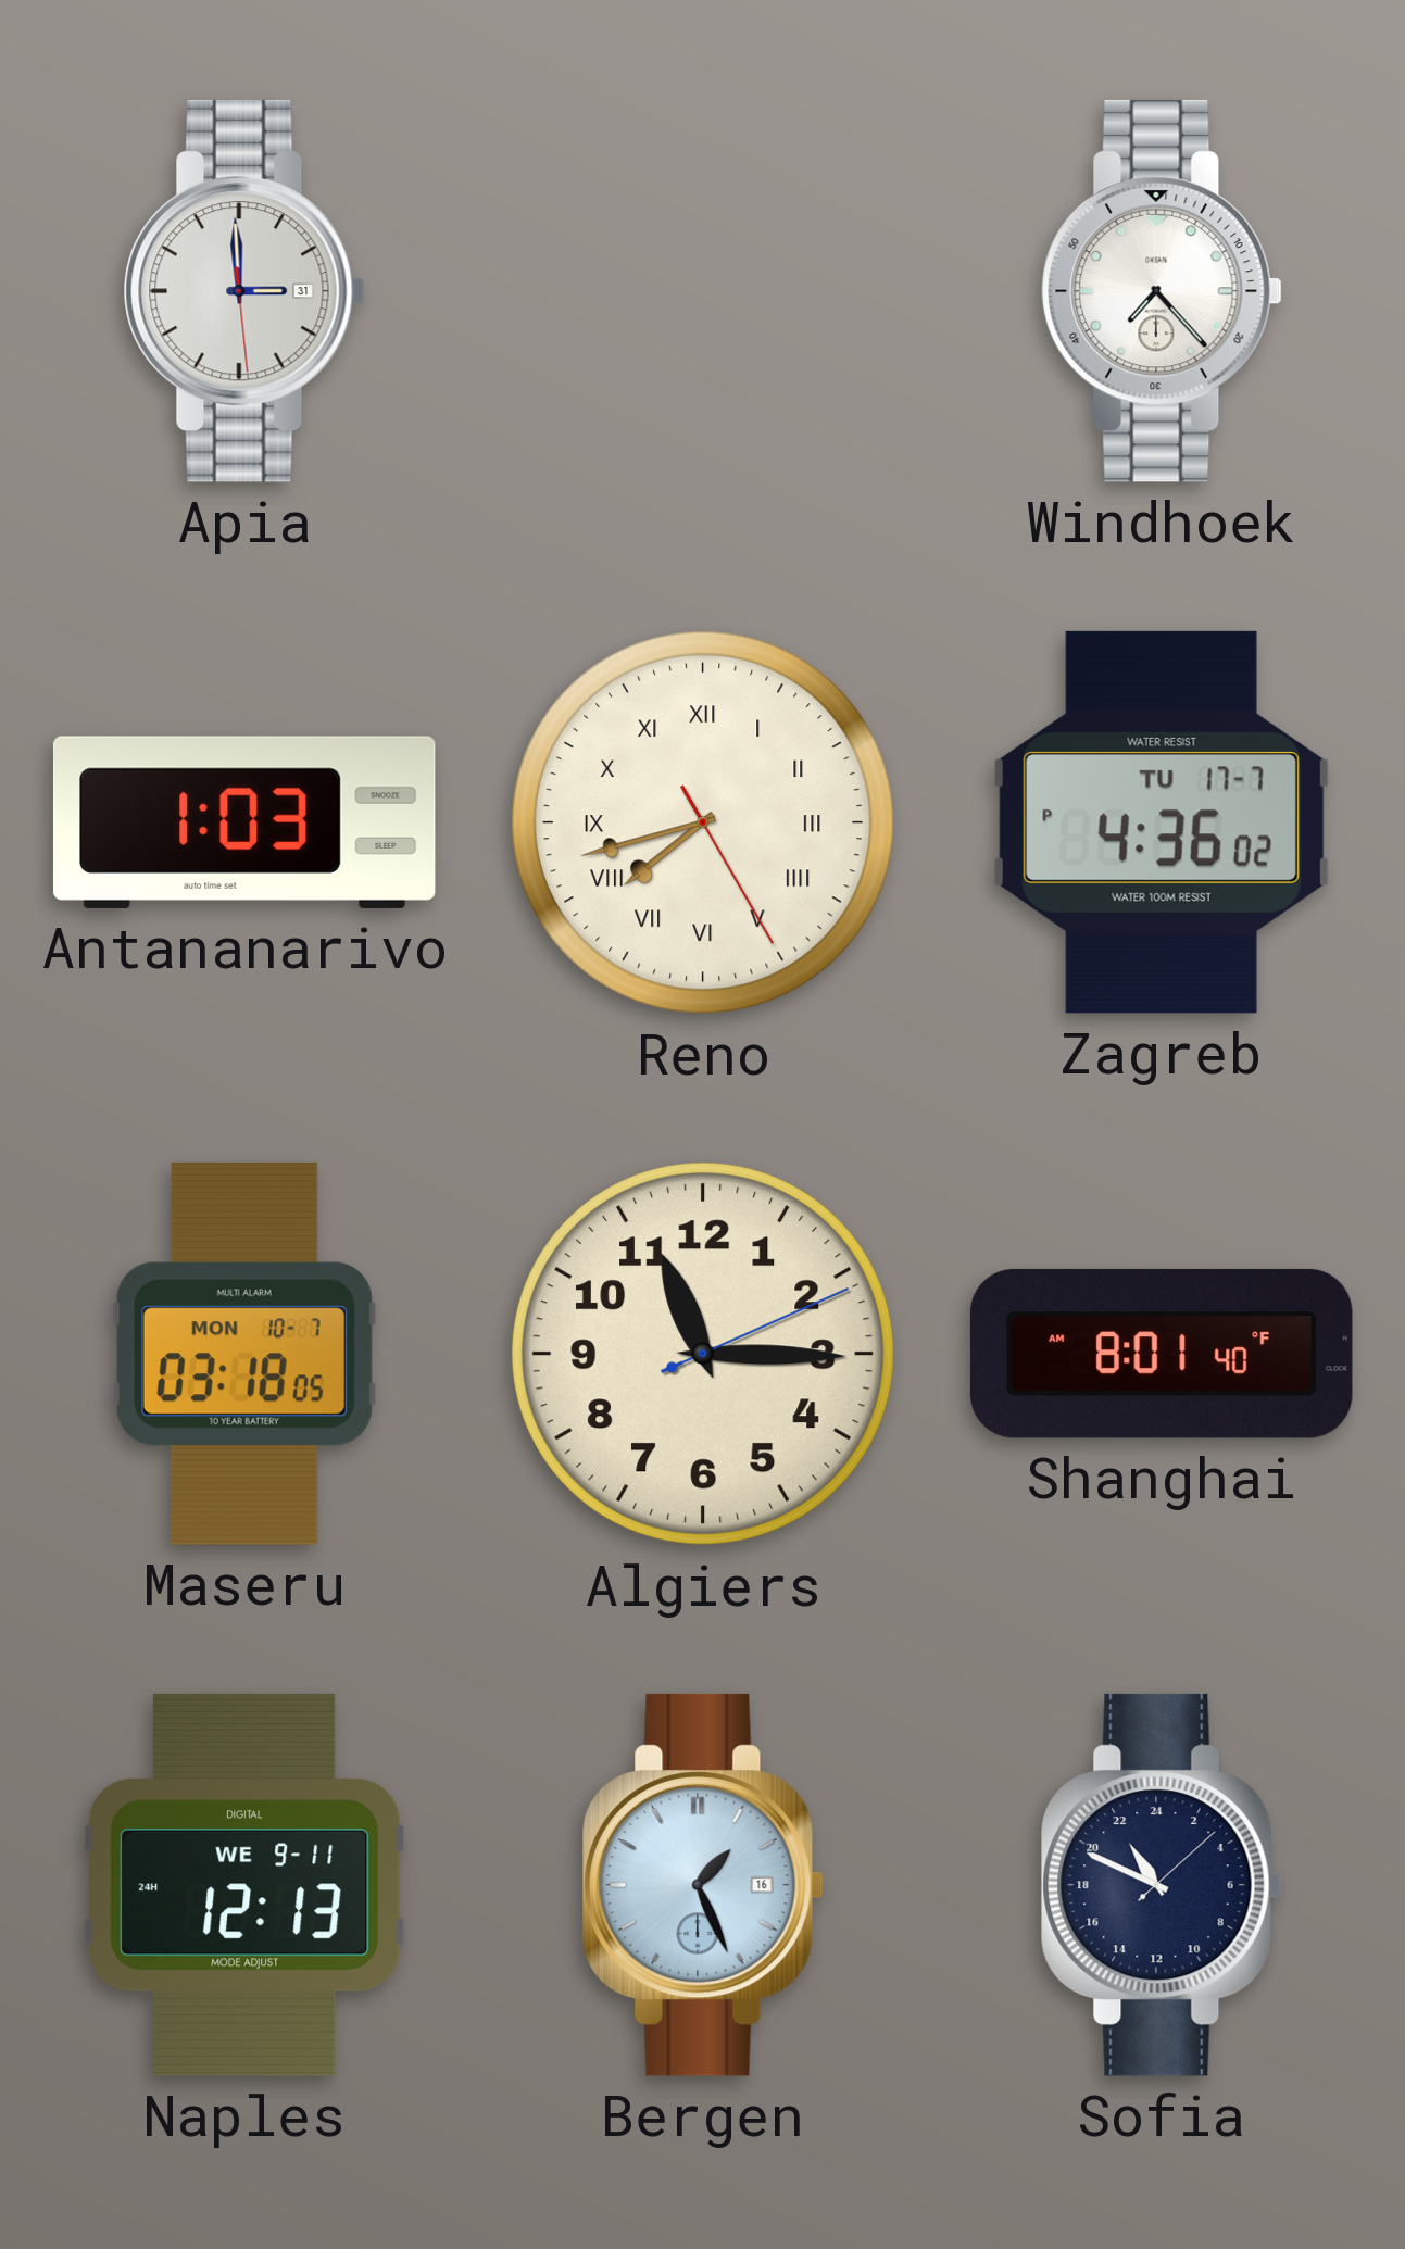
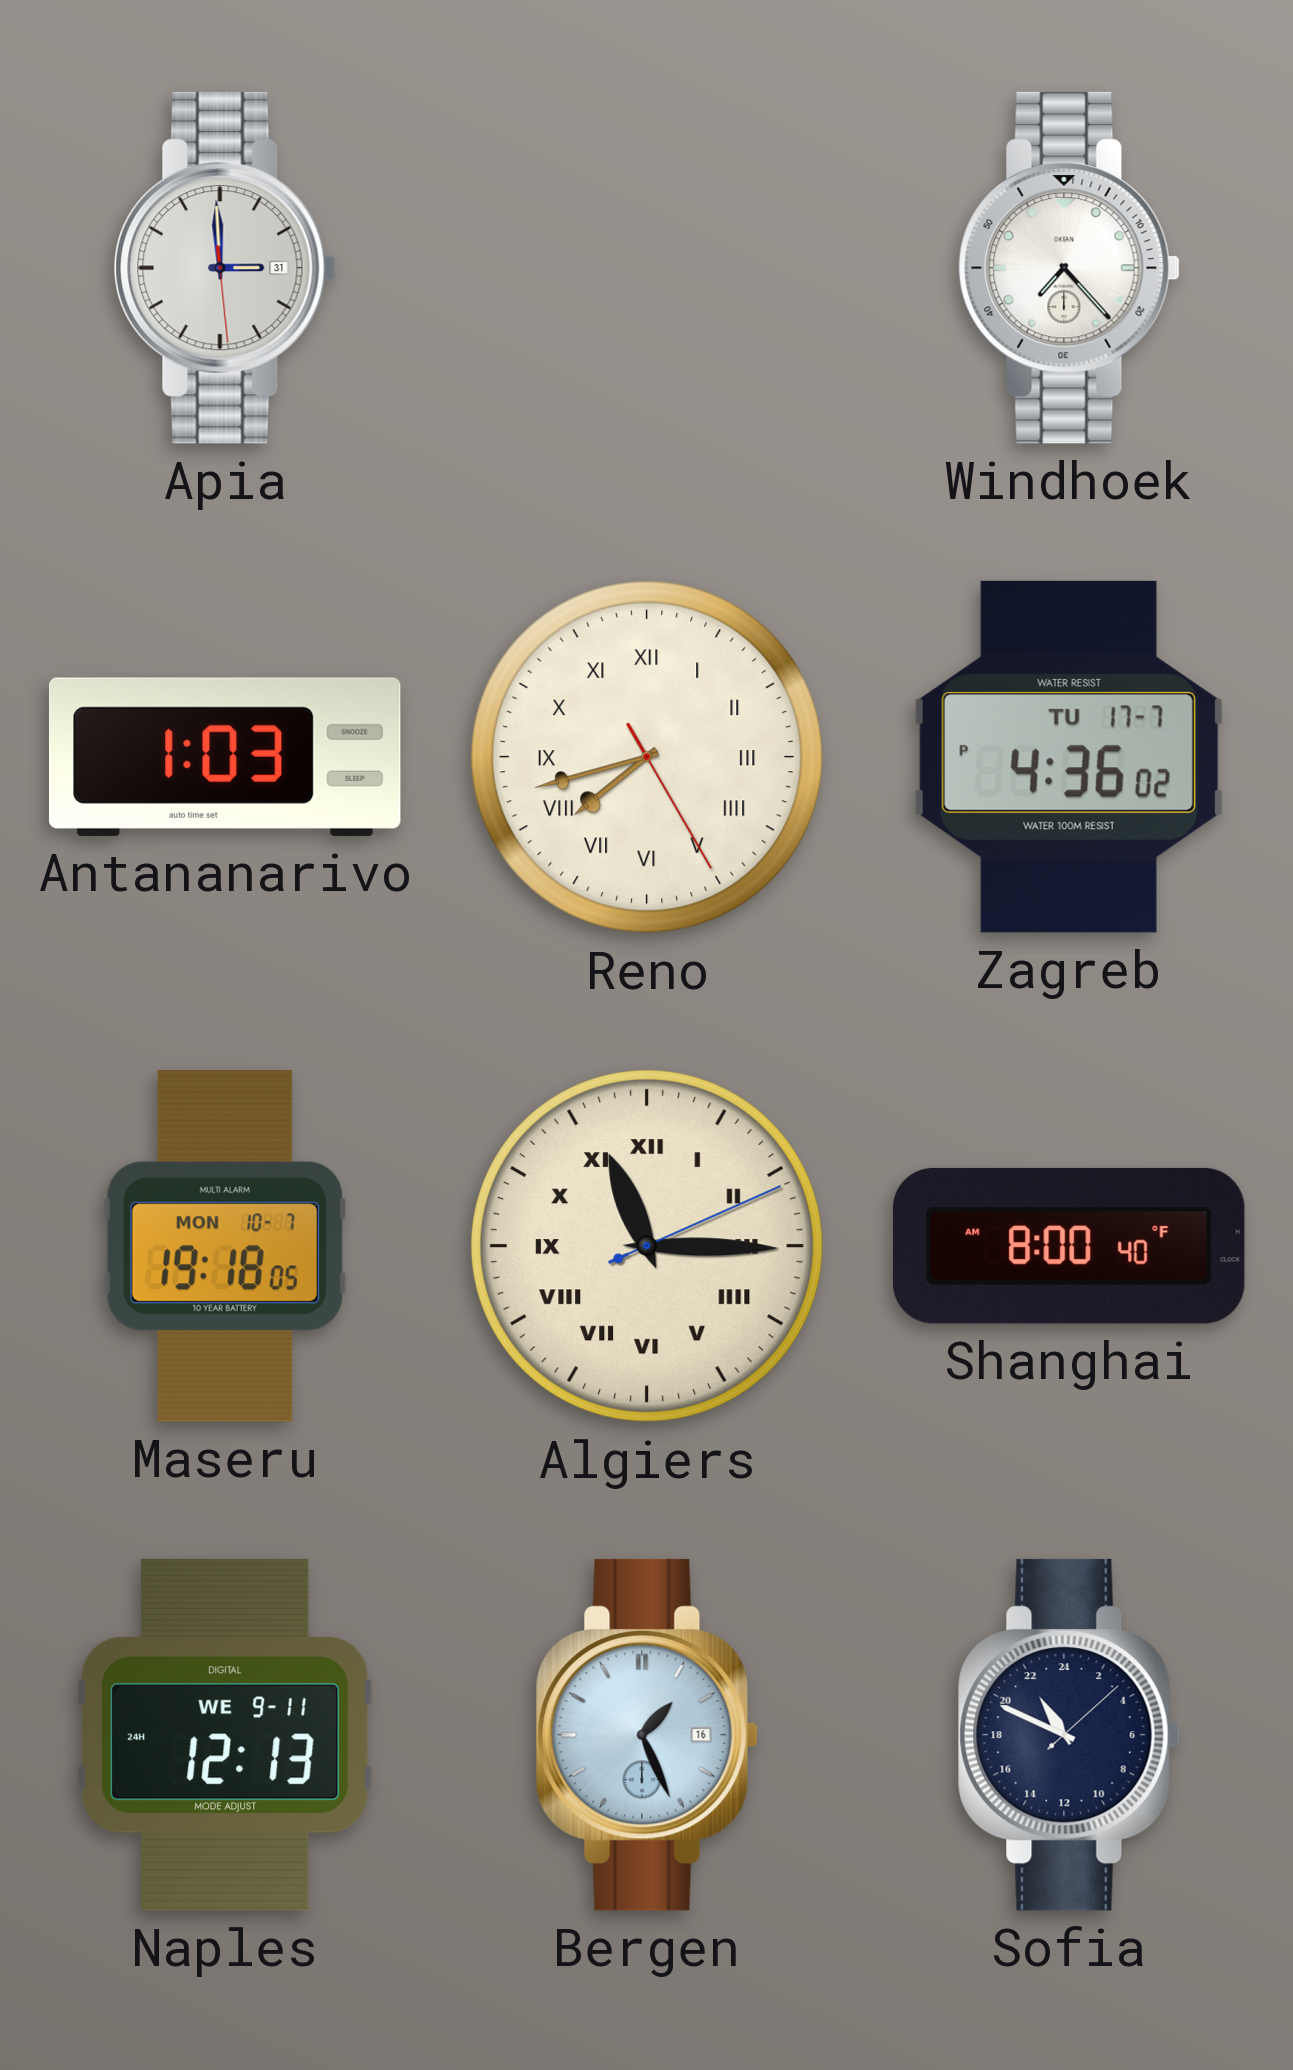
Maseru: 03:18 -> 19:18 (225, 1246)
Algiers numerals: Arabic -> Roman (647, 1246)
Shanghai: 8:01 -> 8:00 (1069, 1246)
